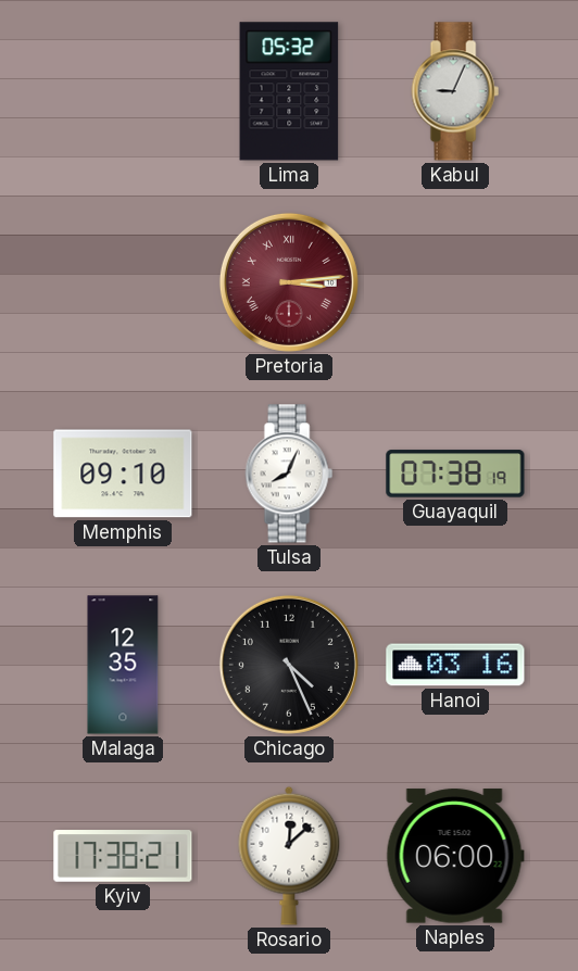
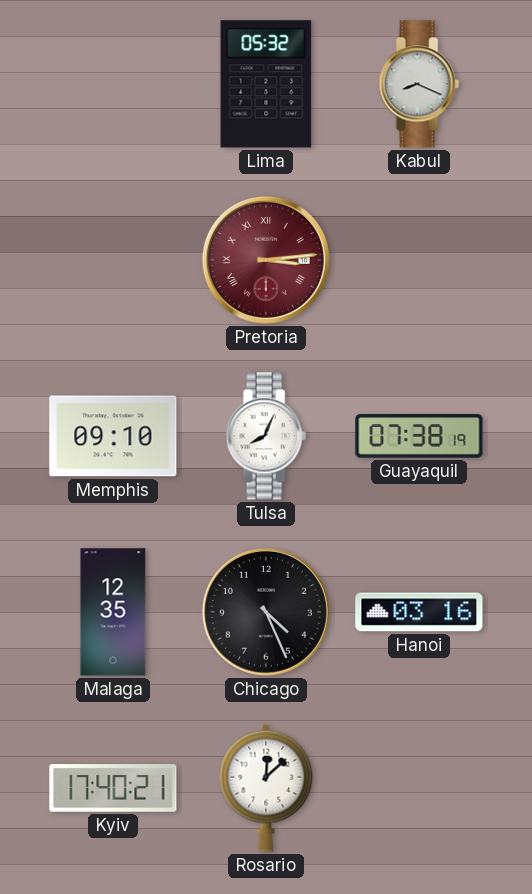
Kabul: 9:04 -> 8:19 (419, 84)
Kyiv: 17:38 -> 17:40 (113, 788)
Naples: 06:00 -> none (455, 856)
